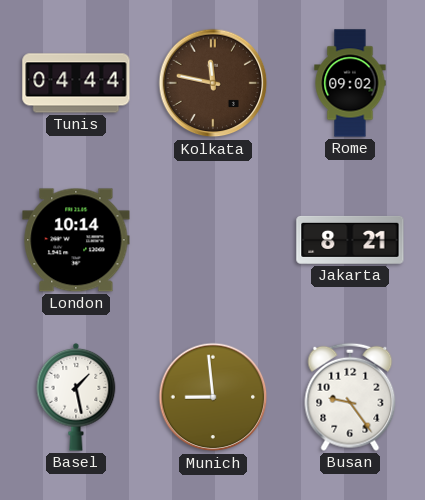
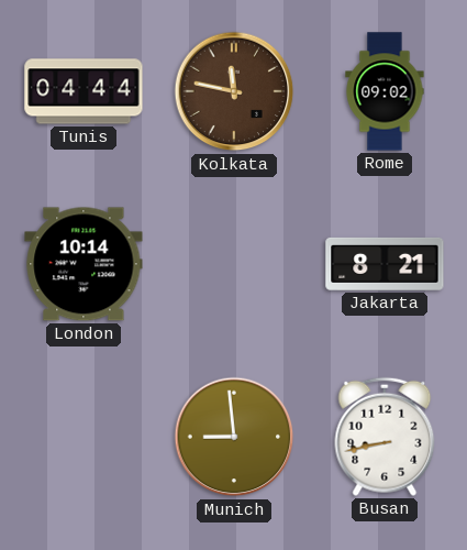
Basel: 1:28 -> none (76, 397)
Busan: 9:24 -> 8:43 (385, 437)
